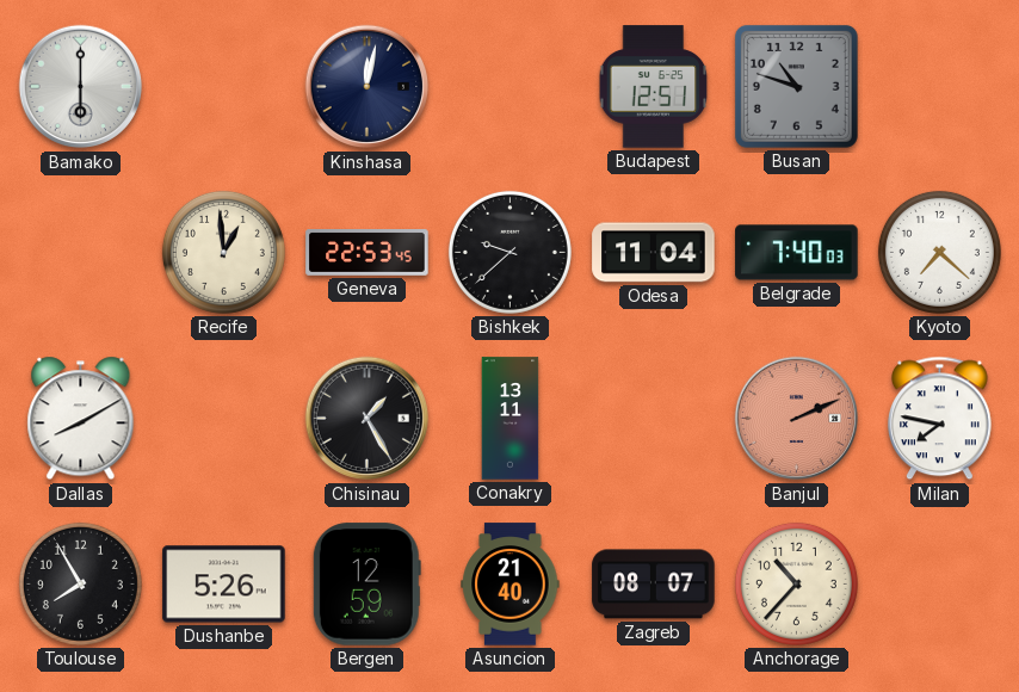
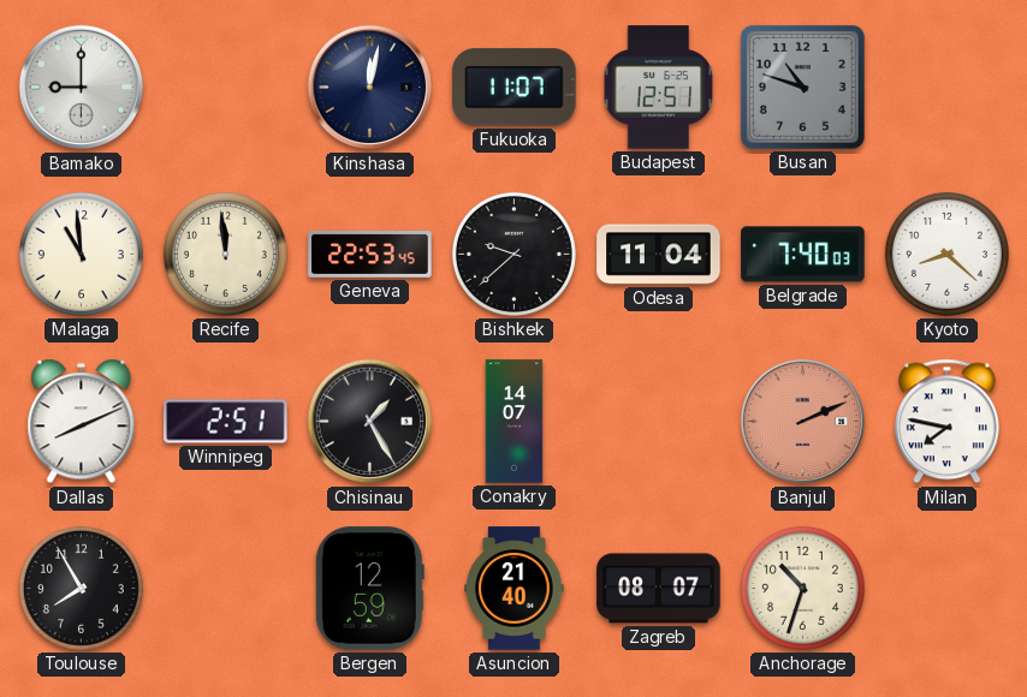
Bamako: 6:00 -> 9:00 (82, 88)
Fukuoka: none -> 11:07 (515, 88)
Malaga: none -> 10:59 (81, 254)
Recife: 12:59 -> 11:59 (225, 254)
Kyoto: 7:22 -> 8:22 (946, 254)
Dallas: 8:10 -> 8:11 (82, 422)
Winnipeg: none -> 2:51 (226, 422)
Conakry: 13:11 -> 14:07 (515, 422)
Dushanbe: 5:26 -> none (224, 585)
Anchorage: 10:37 -> 10:33 (802, 588)
